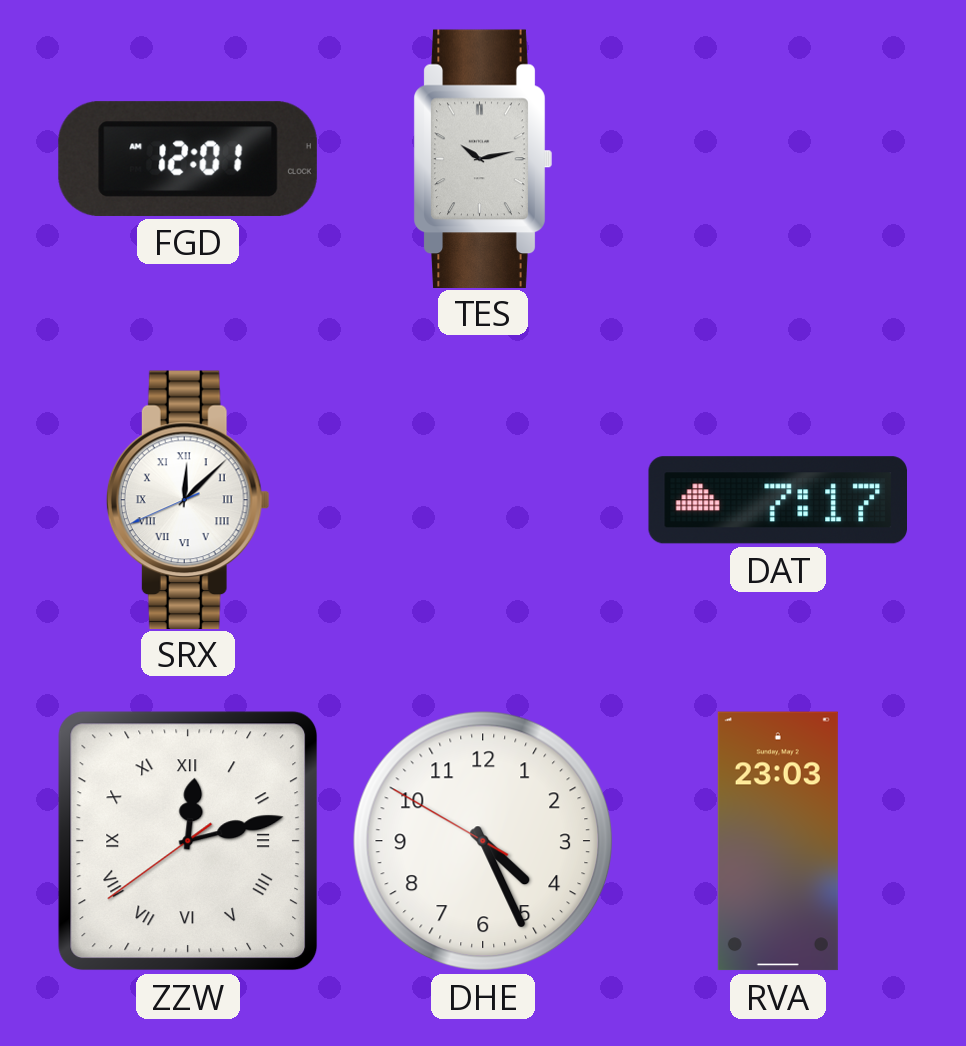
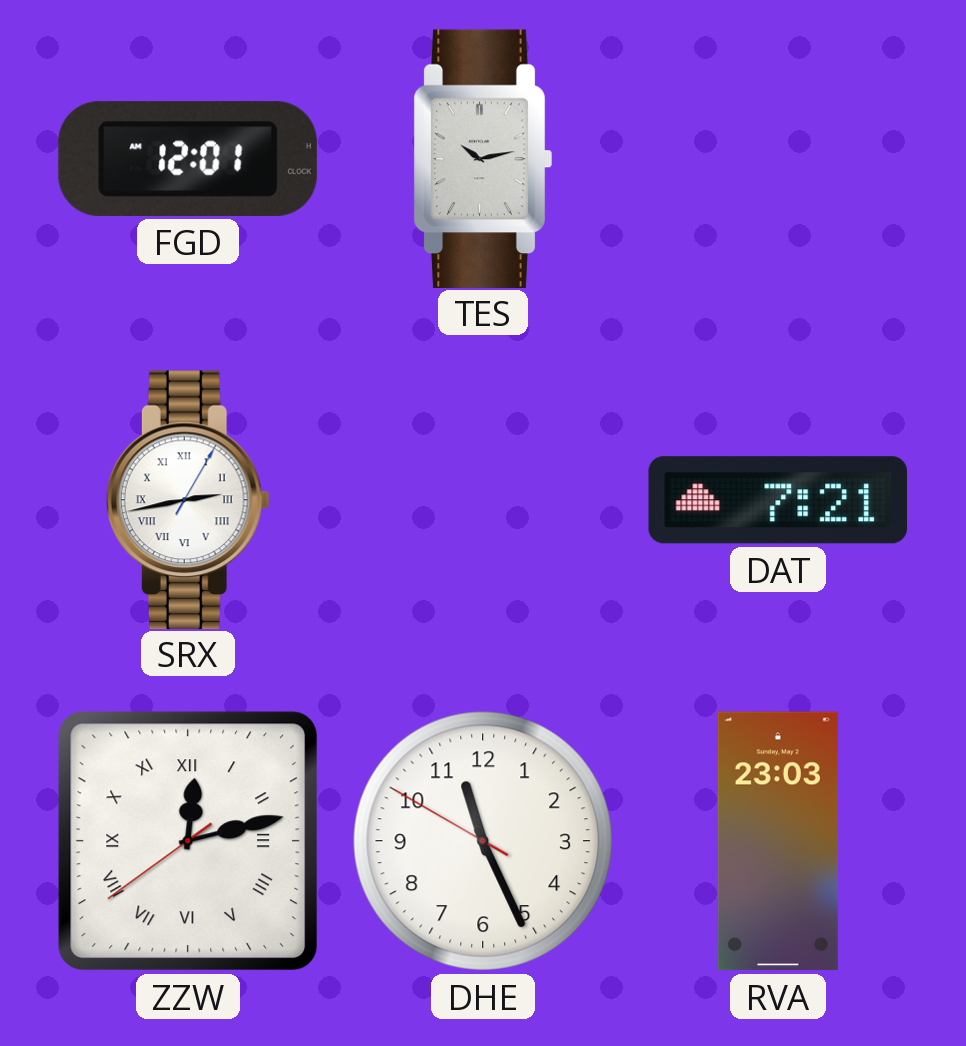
SRX: 12:07 -> 2:43 (188, 499)
DAT: 7:17 -> 7:21 (777, 500)
DHE: 4:25 -> 11:25 (483, 841)
